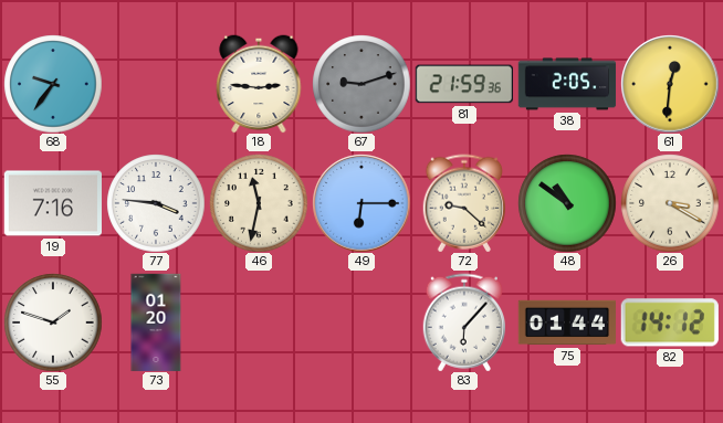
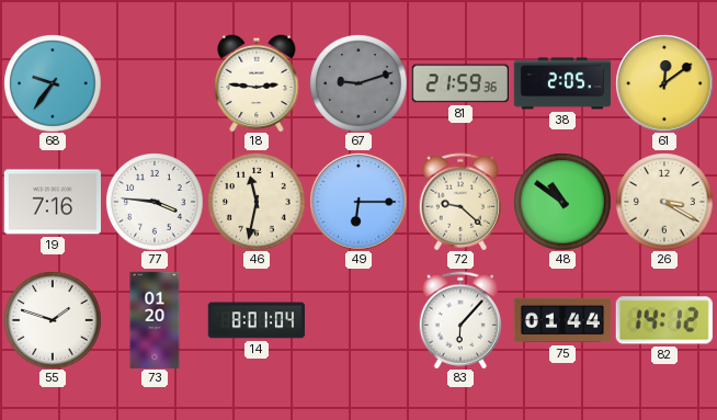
61: 12:31 -> 12:09 (664, 83)
14: none -> 8:01 (255, 320)
